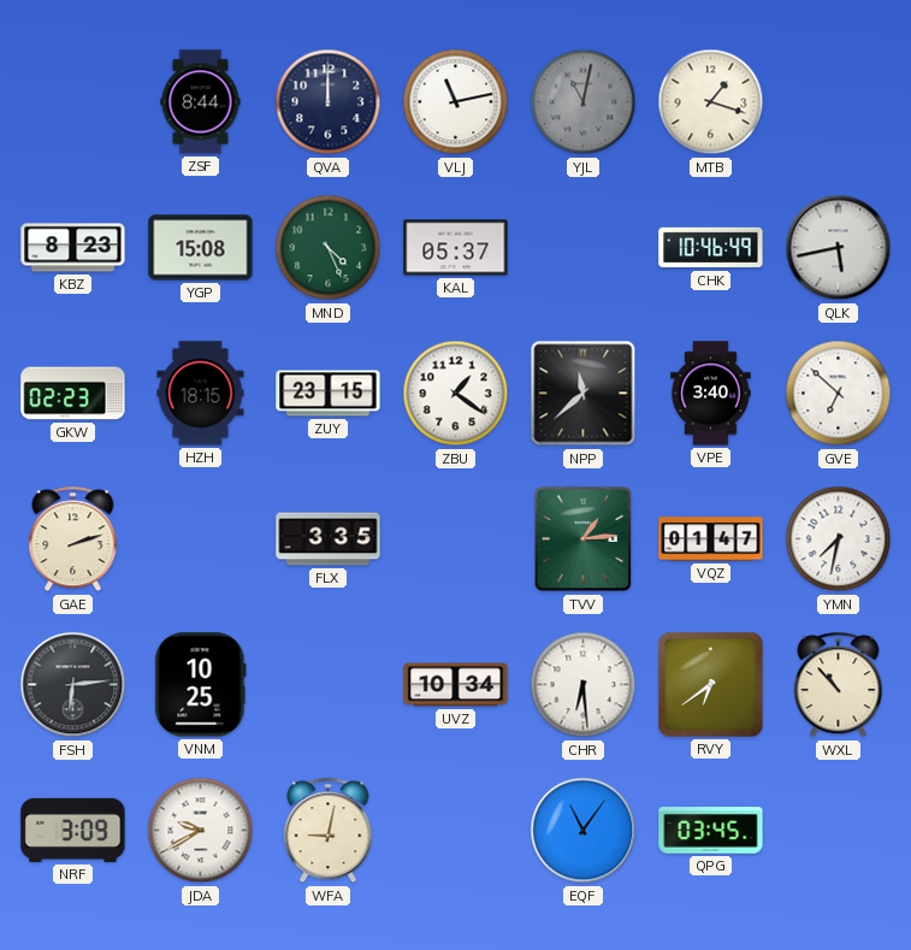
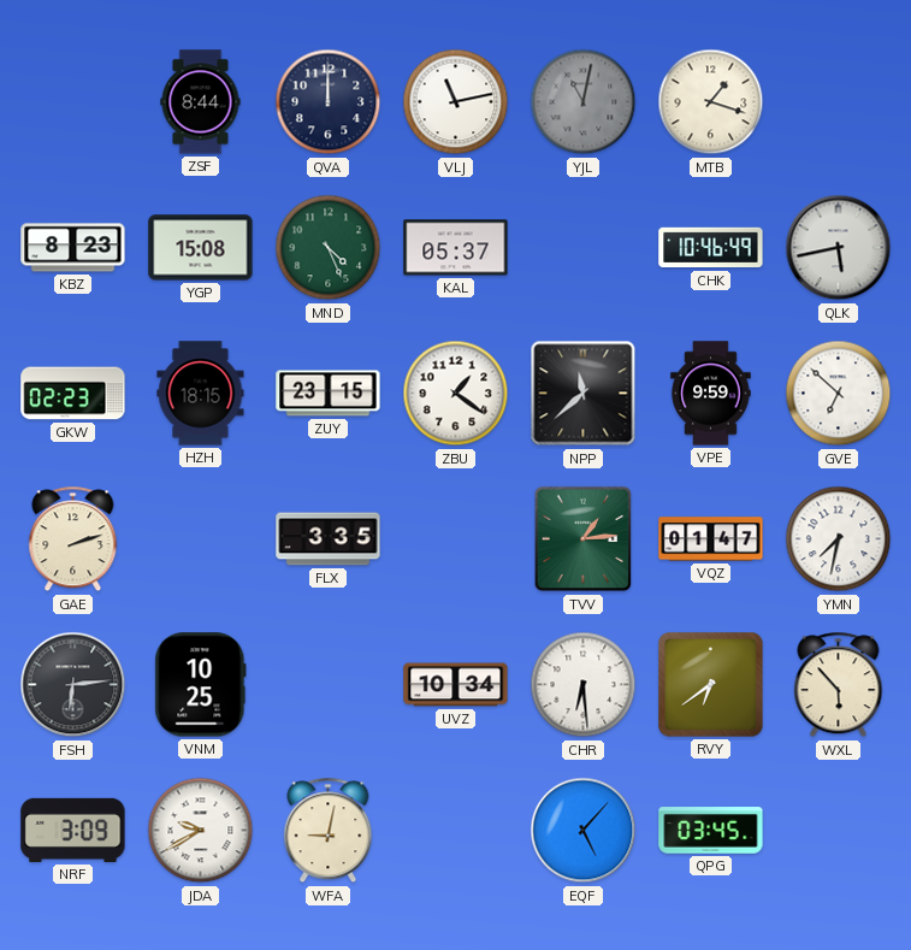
VPE: 3:40 -> 9:59 (711, 394)
WXL: 10:53 -> 5:53 (839, 685)
EQF: 11:06 -> 5:07 (584, 831)
